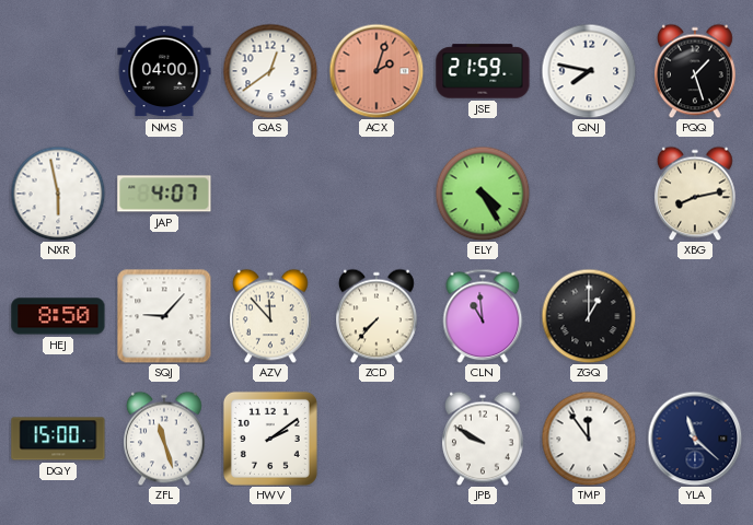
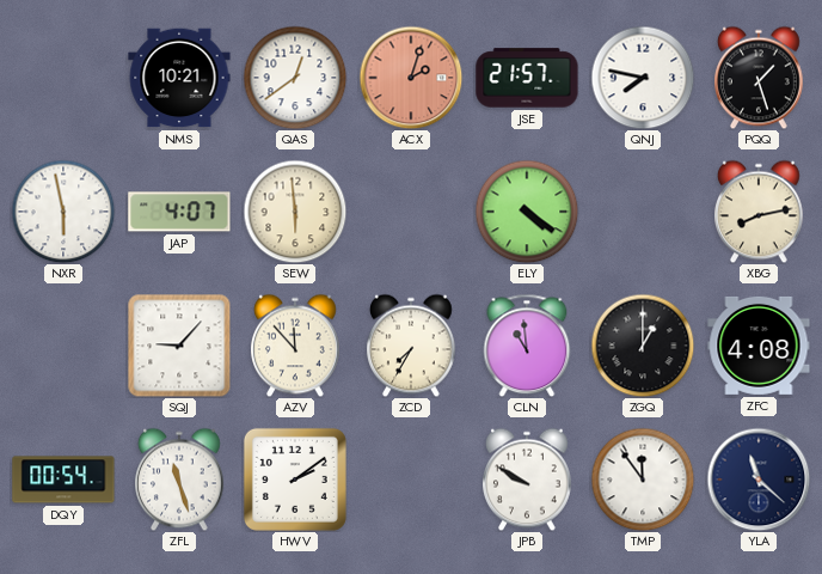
NMS: 04:00 -> 10:21 (179, 78)
JSE: 21:59 -> 21:57 (527, 78)
SEW: none -> 5:59 (295, 212)
ELY: 4:25 -> 4:21 (527, 212)
HEJ: 8:50 -> none (58, 316)
ZCD: 7:37 -> 7:35 (412, 346)
ZFC: none -> 4:08 (759, 346)
DQY: 15:00 -> 00:54 (63, 480)
